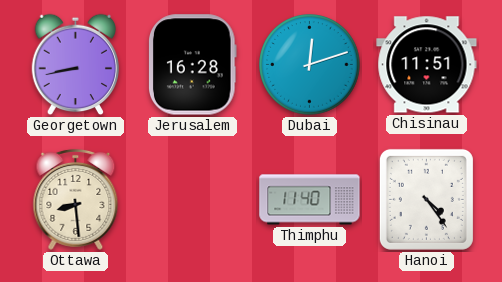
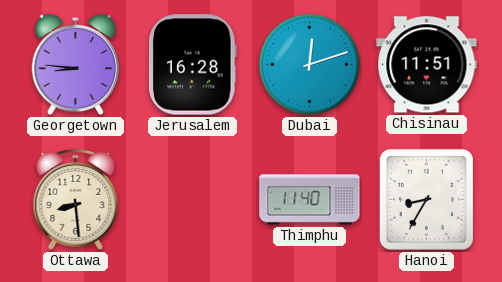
Georgetown: 8:43 -> 8:46 (76, 65)
Hanoi: 4:24 -> 8:35 (426, 199)
